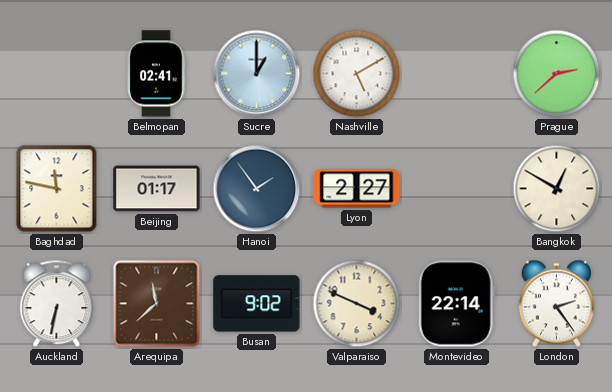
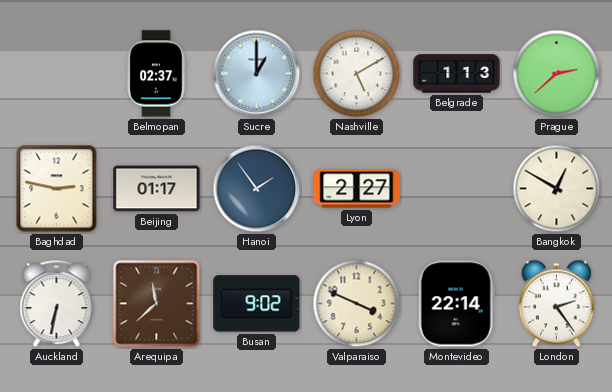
Belmopan: 02:41 -> 02:37 (156, 74)
Belgrade: none -> 1:13 (457, 74)
Baghdad: 11:47 -> 2:47 (57, 189)
